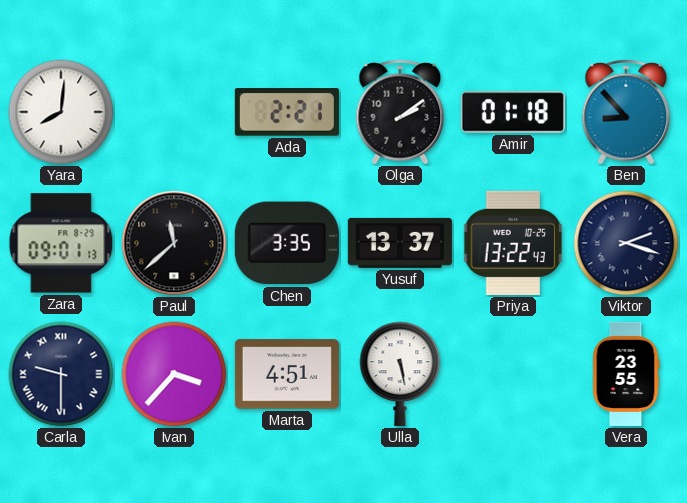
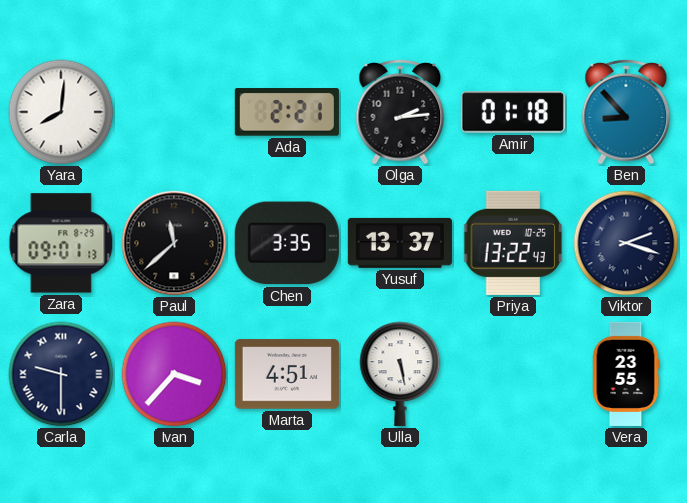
Olga: 2:09 -> 2:14 (400, 112)
